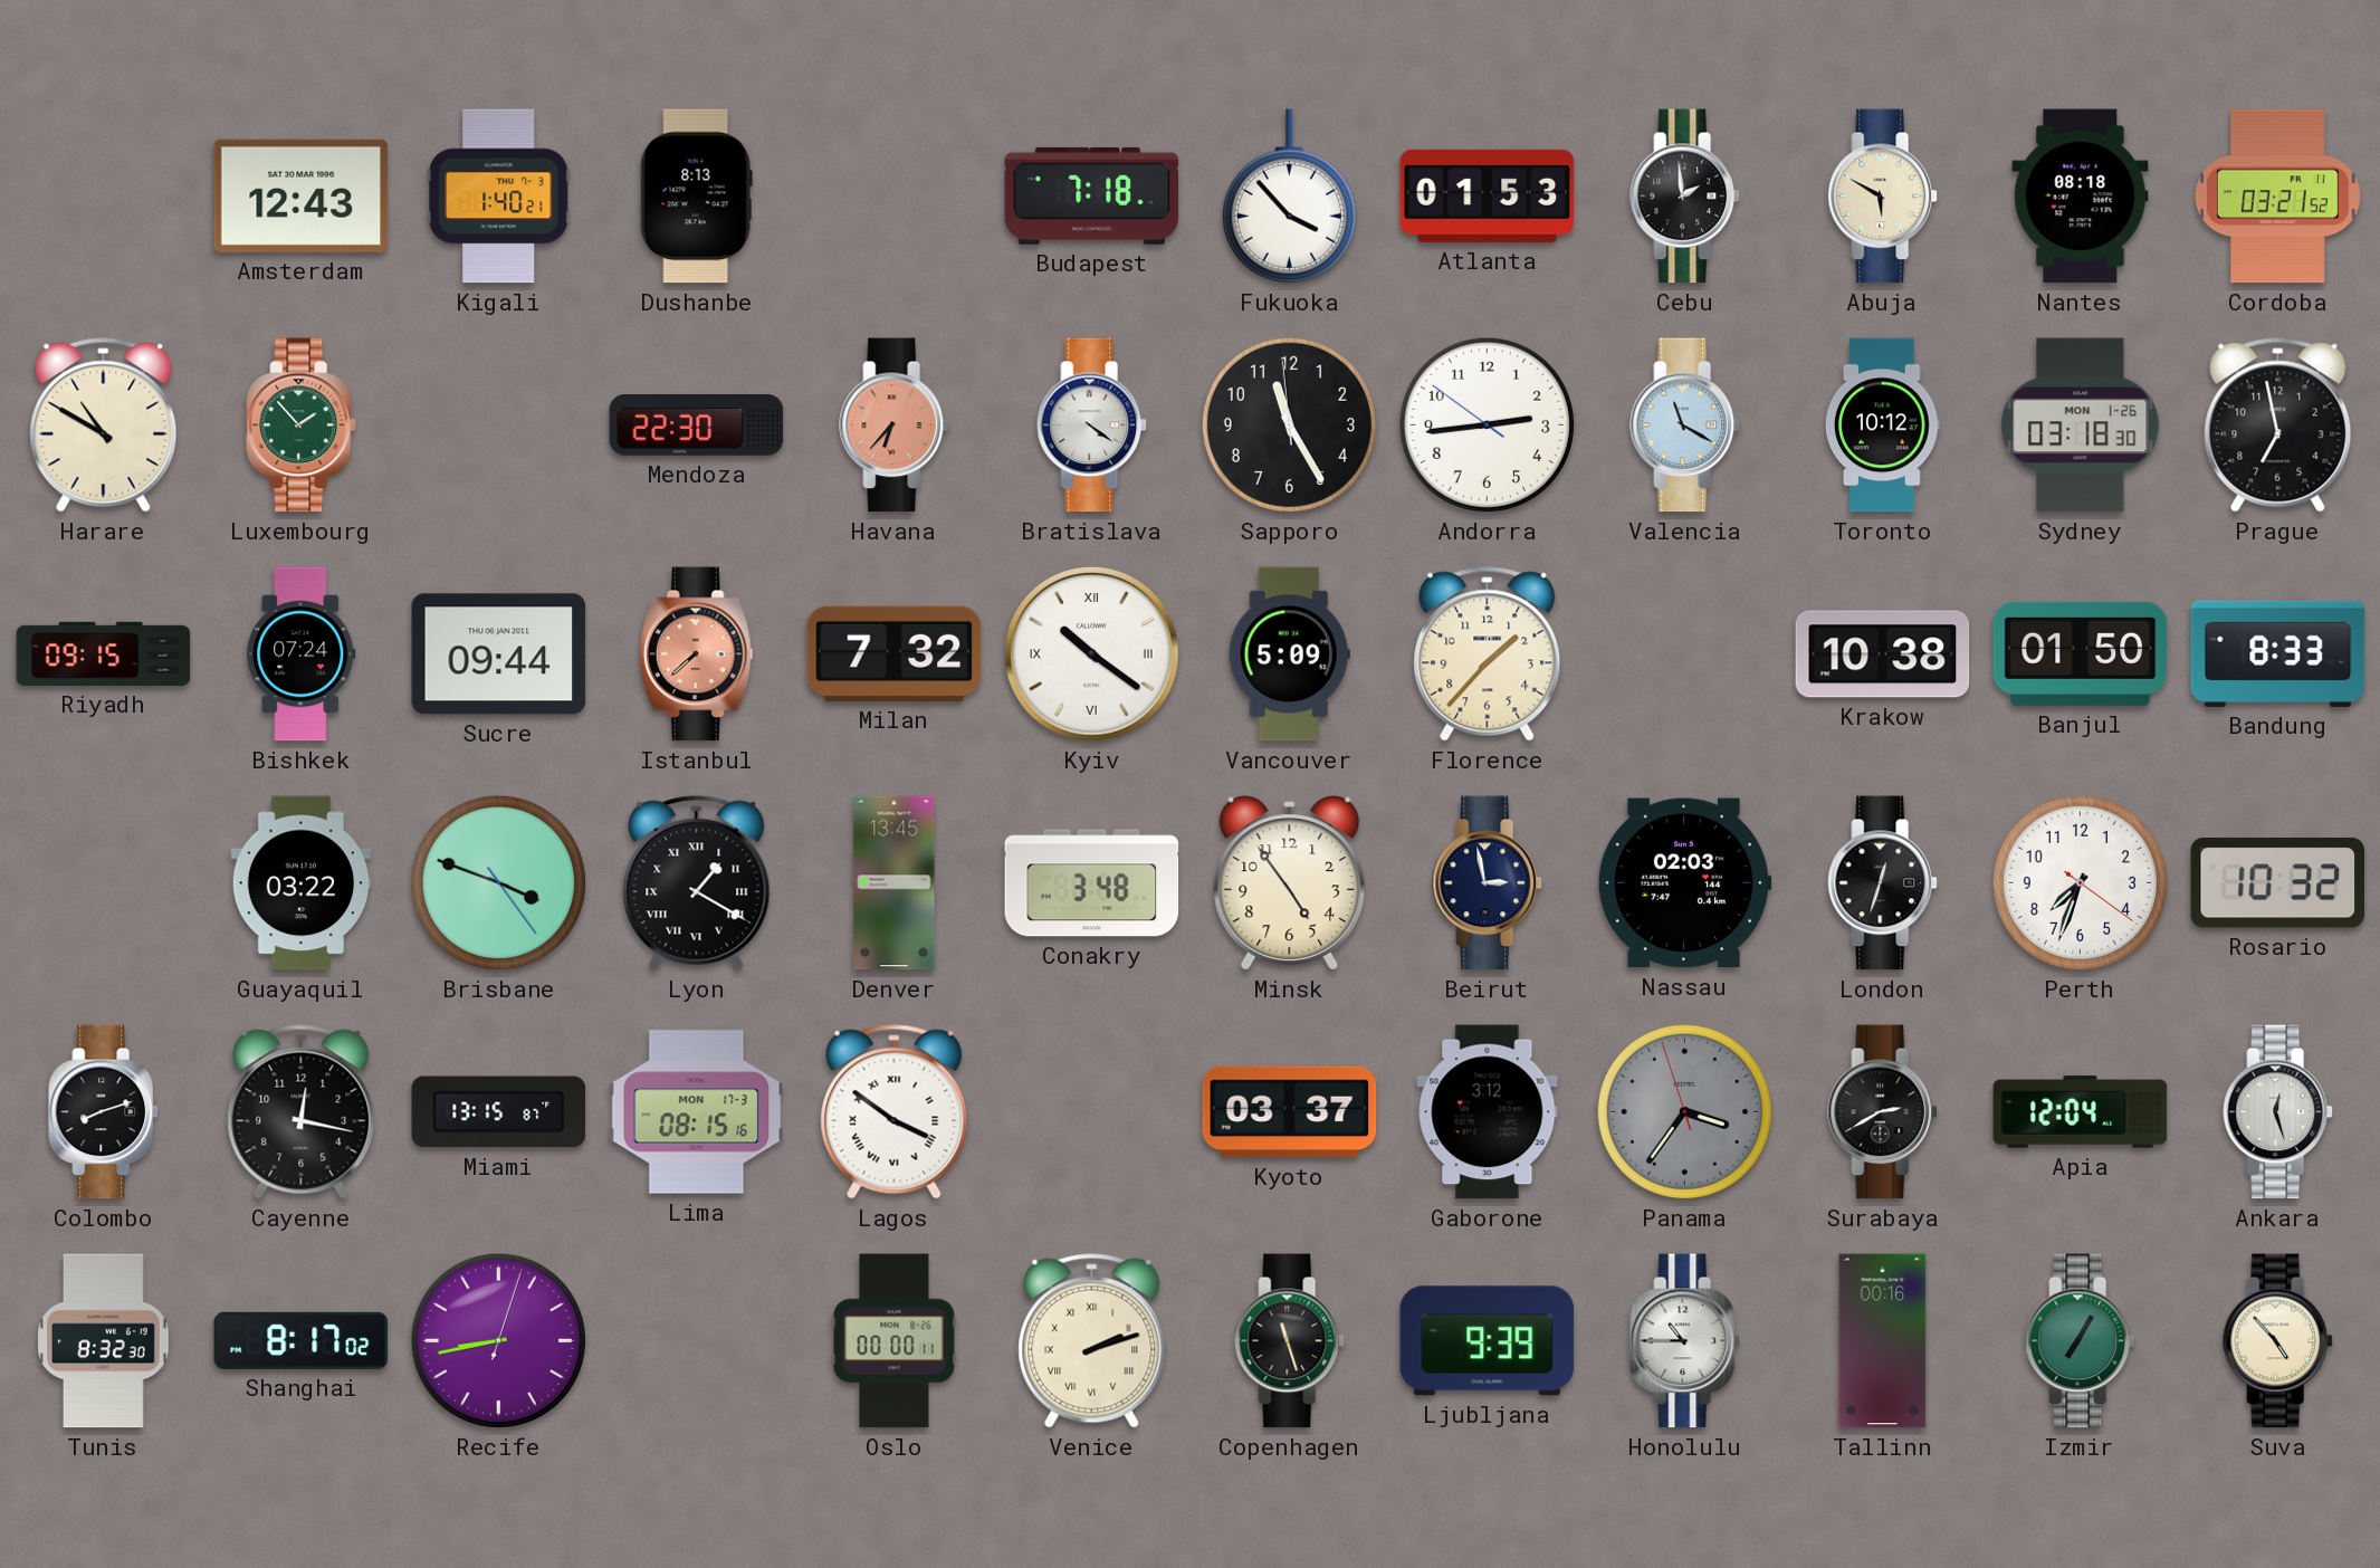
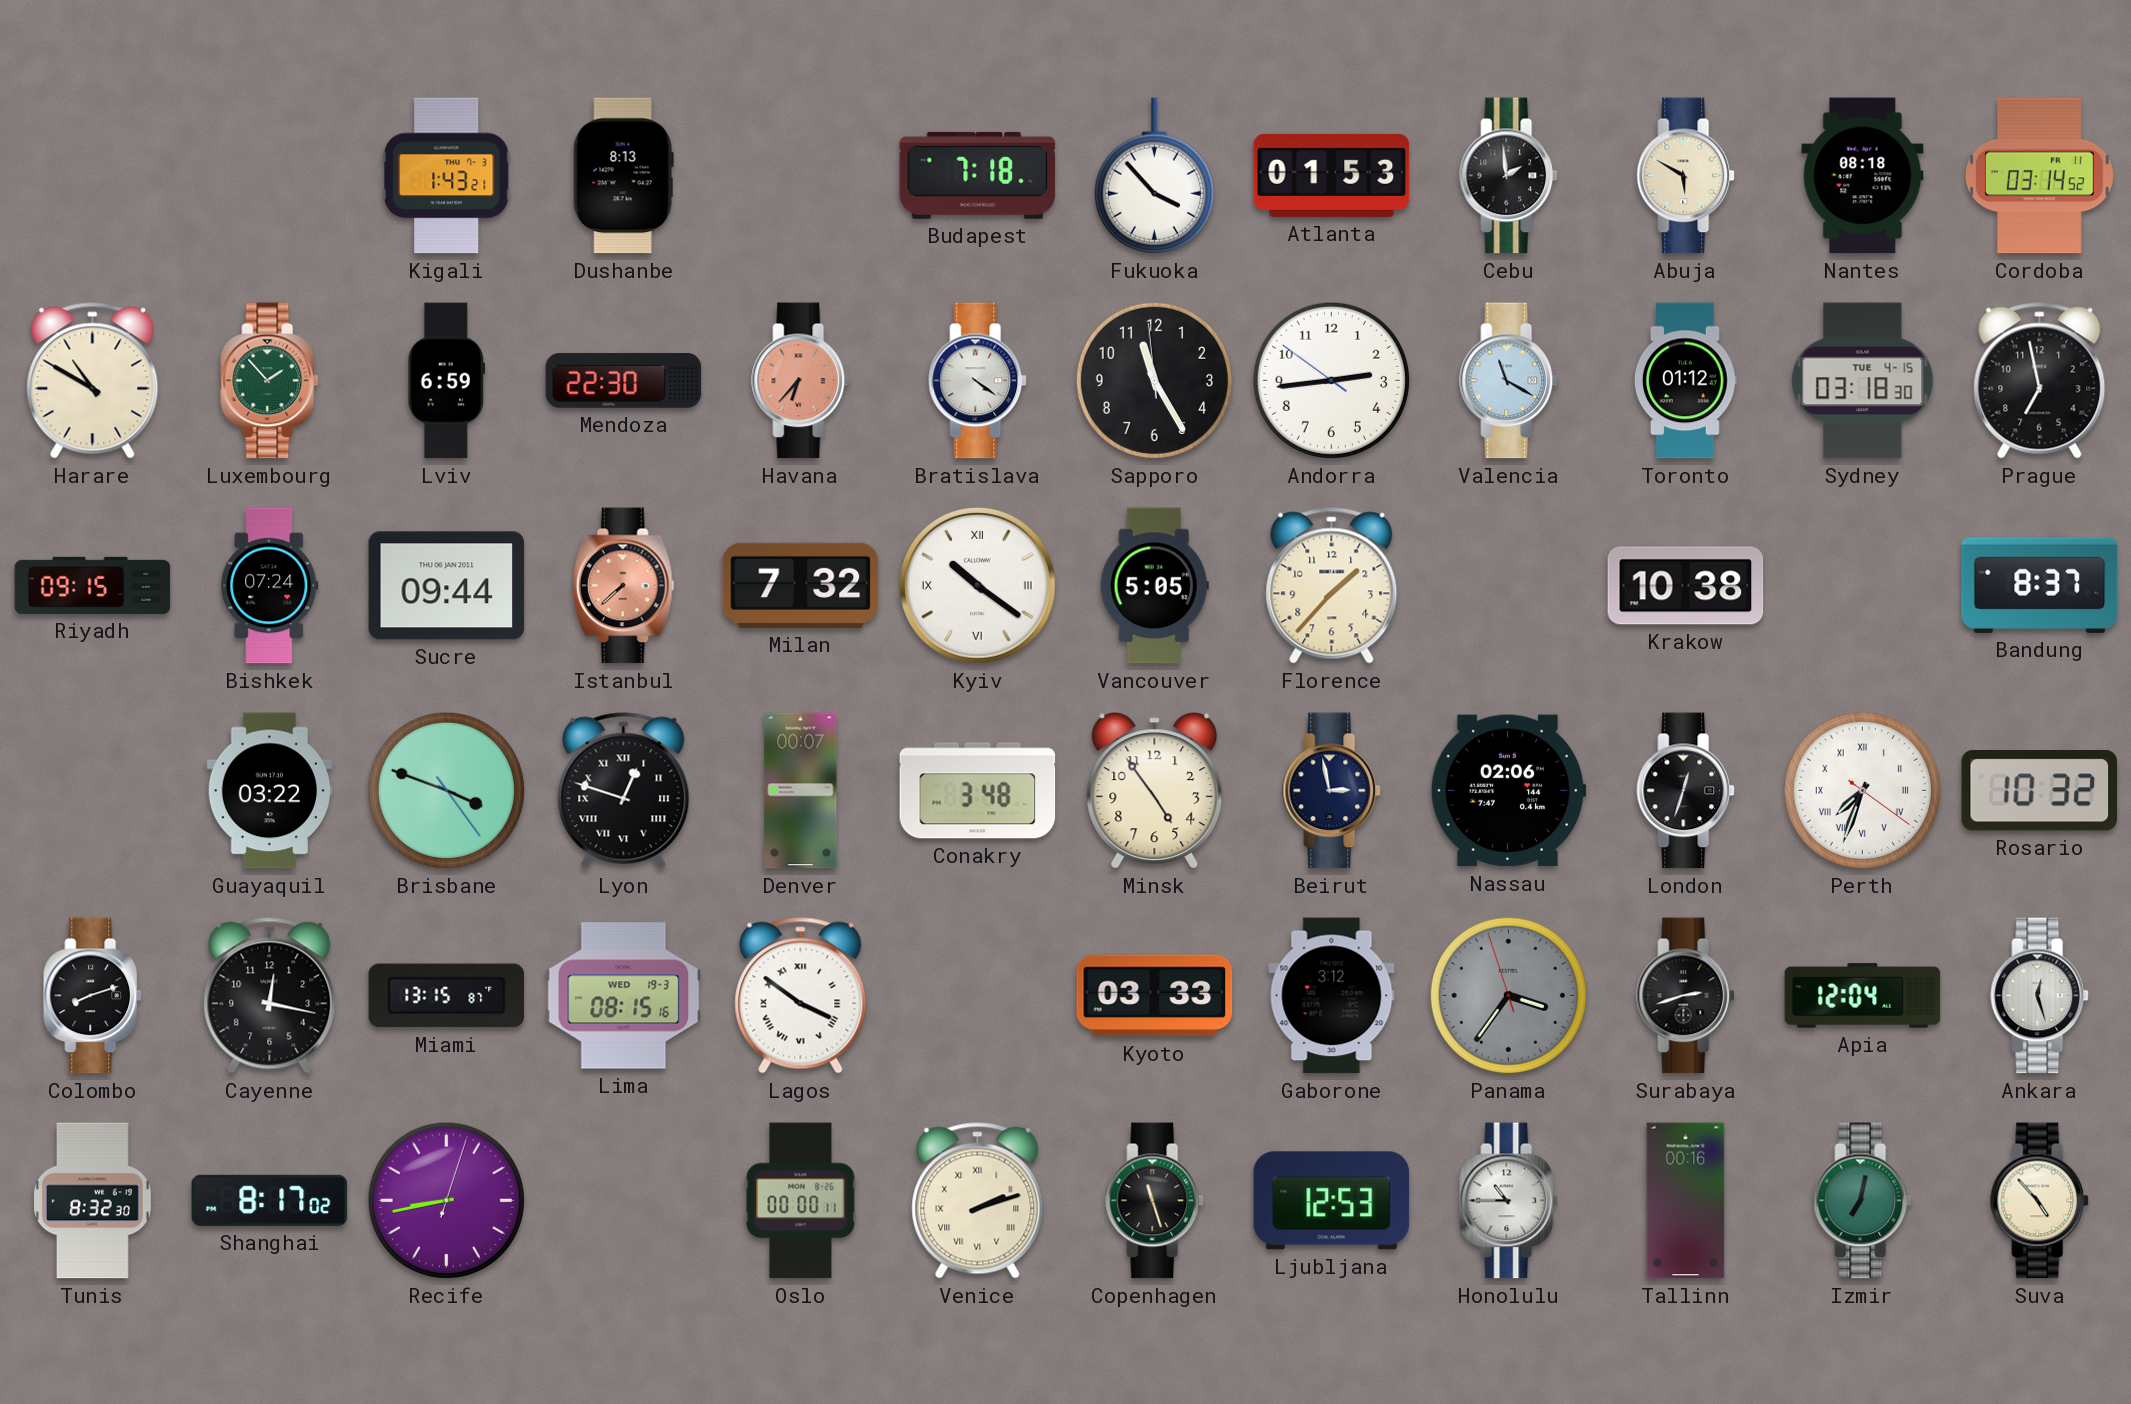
Amsterdam: 12:43 -> none (302, 195)
Kigali: 1:40 -> 1:43 (446, 176)
Cordoba: 03:21 -> 03:14 (2039, 176)
Lviv: none -> 6:59 (447, 381)
Toronto: 10:12 -> 01:12 (1685, 381)
Sydney date: MON 1-26 -> TUE 4-15 (1863, 381)
Vancouver: 5:09 -> 5:05 (1154, 586)
Banjul: 01:50 -> none (2081, 653)
Bandung: 8:33 -> 8:37 (2040, 585)
Lyon: 1:20 -> 12:48 (624, 791)
Denver: 13:45 -> 00:07 (801, 791)
Nassau: 02:03 -> 02:06 (1508, 791)
Perth numerals: Arabic -> Roman (1862, 790)
Lima date: MON 17-3 -> WED 19-3 (624, 996)
Kyoto: 03:37 -> 03:33 (1155, 996)
Surabaya: 2:40 -> 2:42 (1686, 996)
Ljubljana: 9:39 -> 12:53 (1332, 1201)
Izmir: 7:05 -> 7:02 (1863, 1201)
